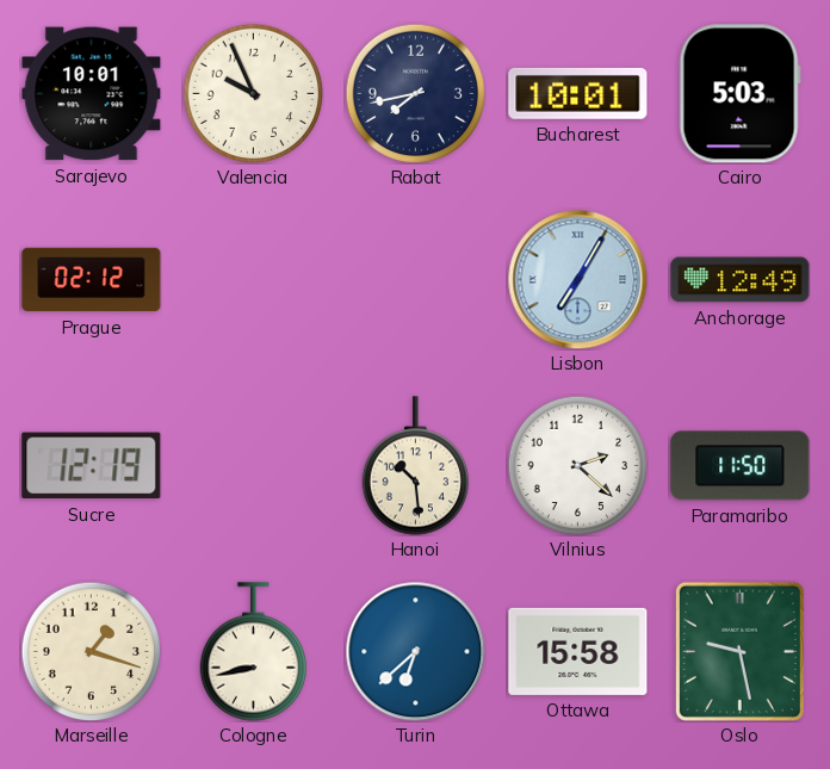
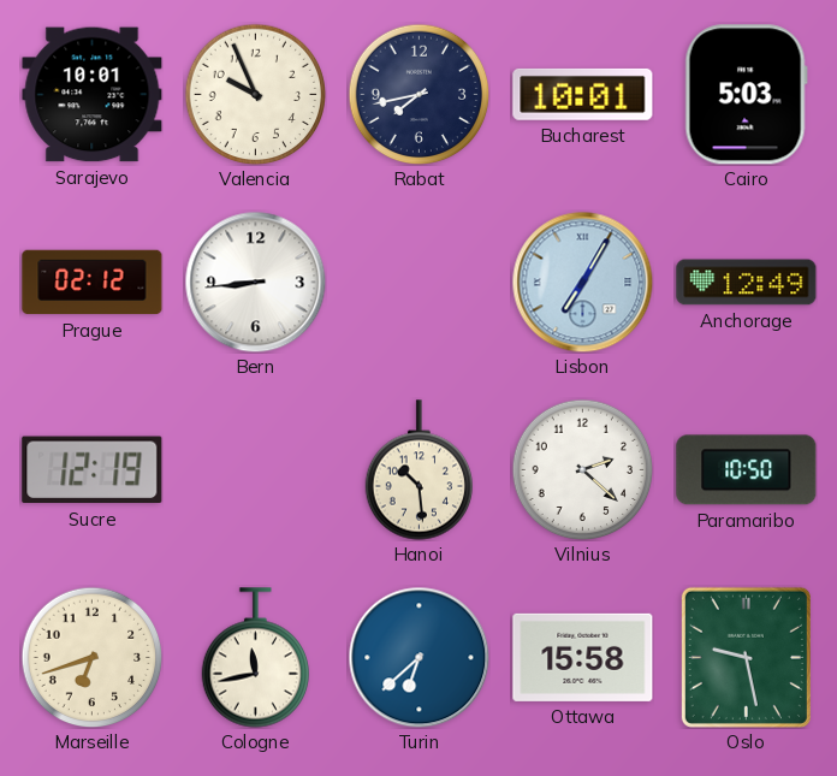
Bern: none -> 8:44 (255, 282)
Paramaribo: 11:50 -> 10:50 (747, 470)
Marseille: 1:18 -> 6:42 (91, 657)
Cologne: 8:43 -> 11:43 (255, 658)
